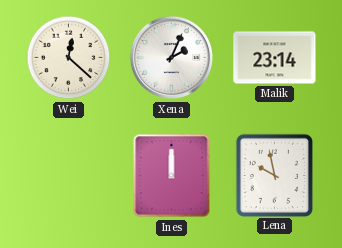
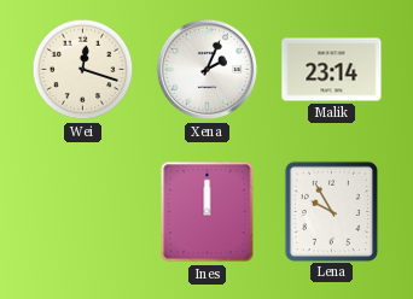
Wei: 12:22 -> 12:18 (83, 70)
Lena: 9:58 -> 9:55 (331, 211)
